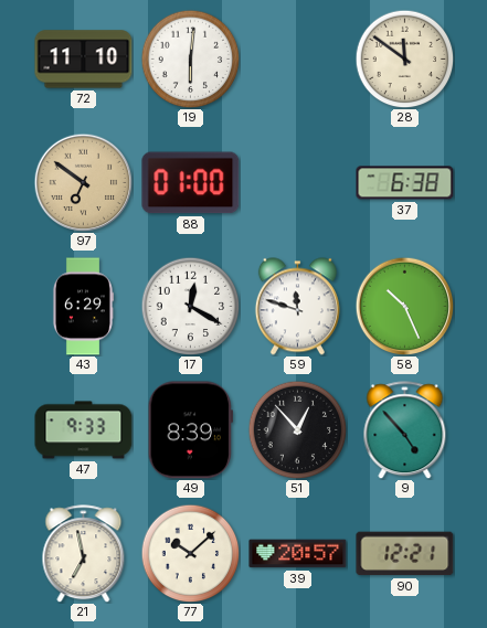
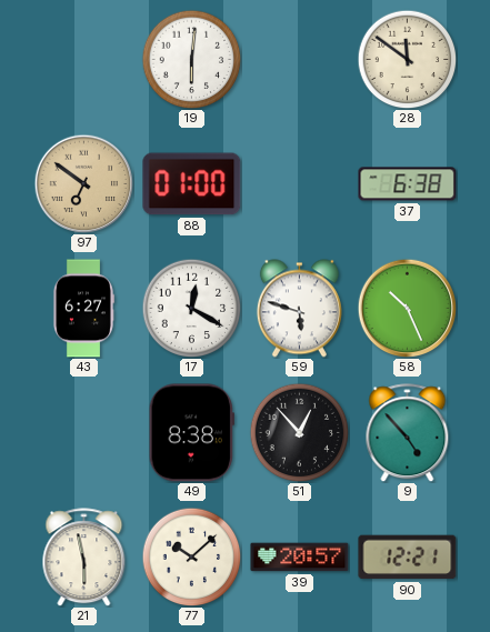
72: 11:10 -> none (84, 60)
43: 6:29 -> 6:27 (83, 309)
59: 11:48 -> 5:48 (299, 309)
47: 9:33 -> none (84, 430)
49: 8:39 -> 8:38 (191, 433)
21: 6:58 -> 5:58 (84, 558)
